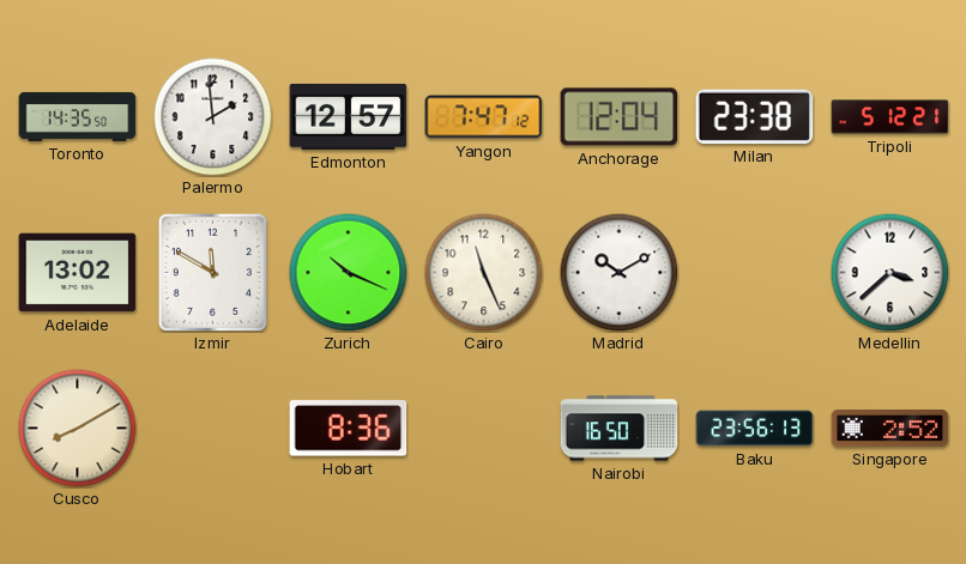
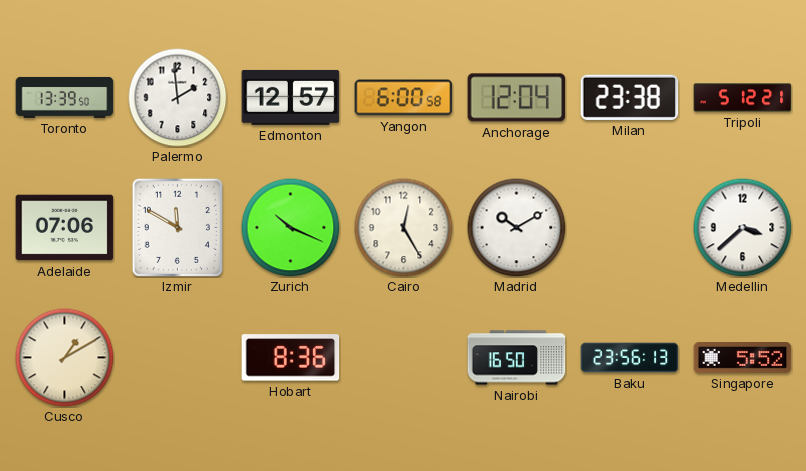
Toronto: 14:35 -> 13:39 (65, 97)
Yangon: 7:47 -> 6:00 (404, 98)
Adelaide: 13:02 -> 07:06 (65, 228)
Cairo: 11:26 -> 12:25 (404, 228)
Cusco: 8:10 -> 1:10 (65, 358)
Singapore: 2:52 -> 5:52 (743, 358)
